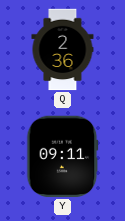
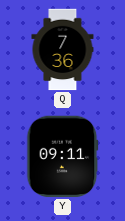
Q: 2:36 -> 7:36 (63, 50)
